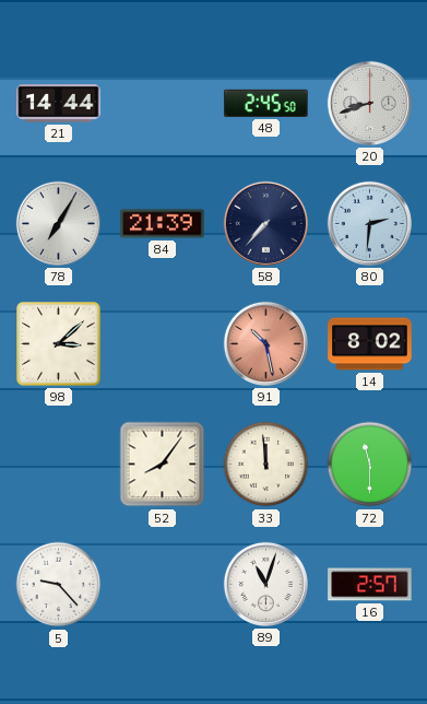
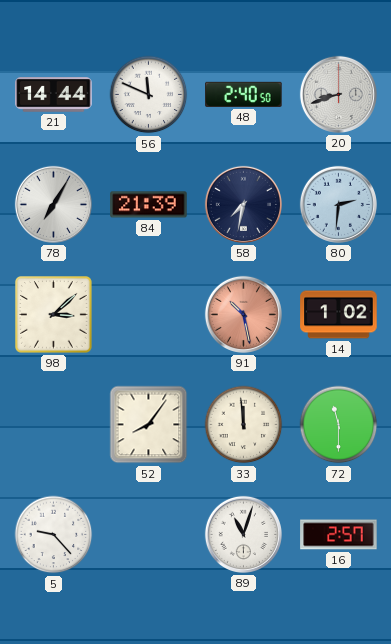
56: none -> 11:49 (149, 95)
48: 2:45 -> 2:40 (244, 94)
58: 7:37 -> 7:32 (243, 204)
14: 8:02 -> 1:02 (339, 315)
